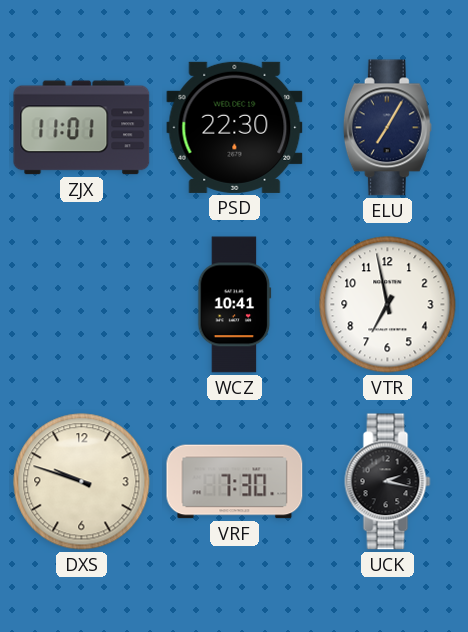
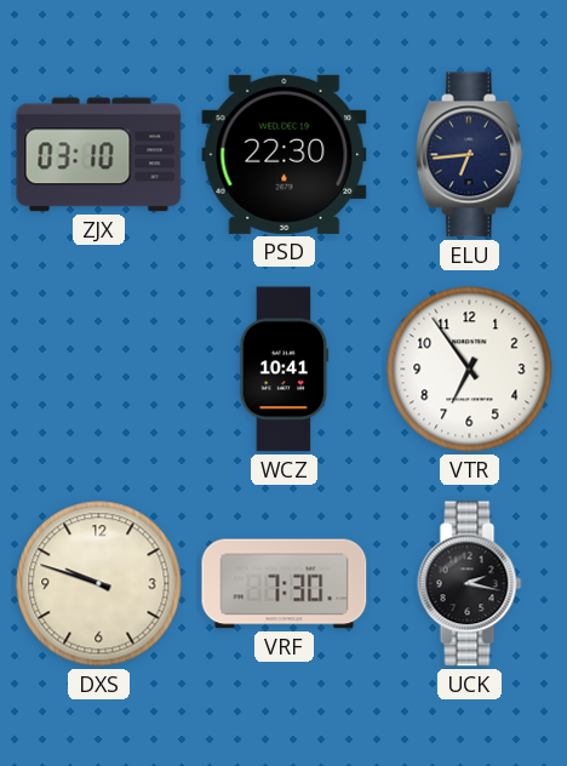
ZJX: 11:01 -> 03:10 (99, 155)
ELU: 7:05 -> 6:44 (469, 155)
VTR: 6:58 -> 6:54 (470, 370)
